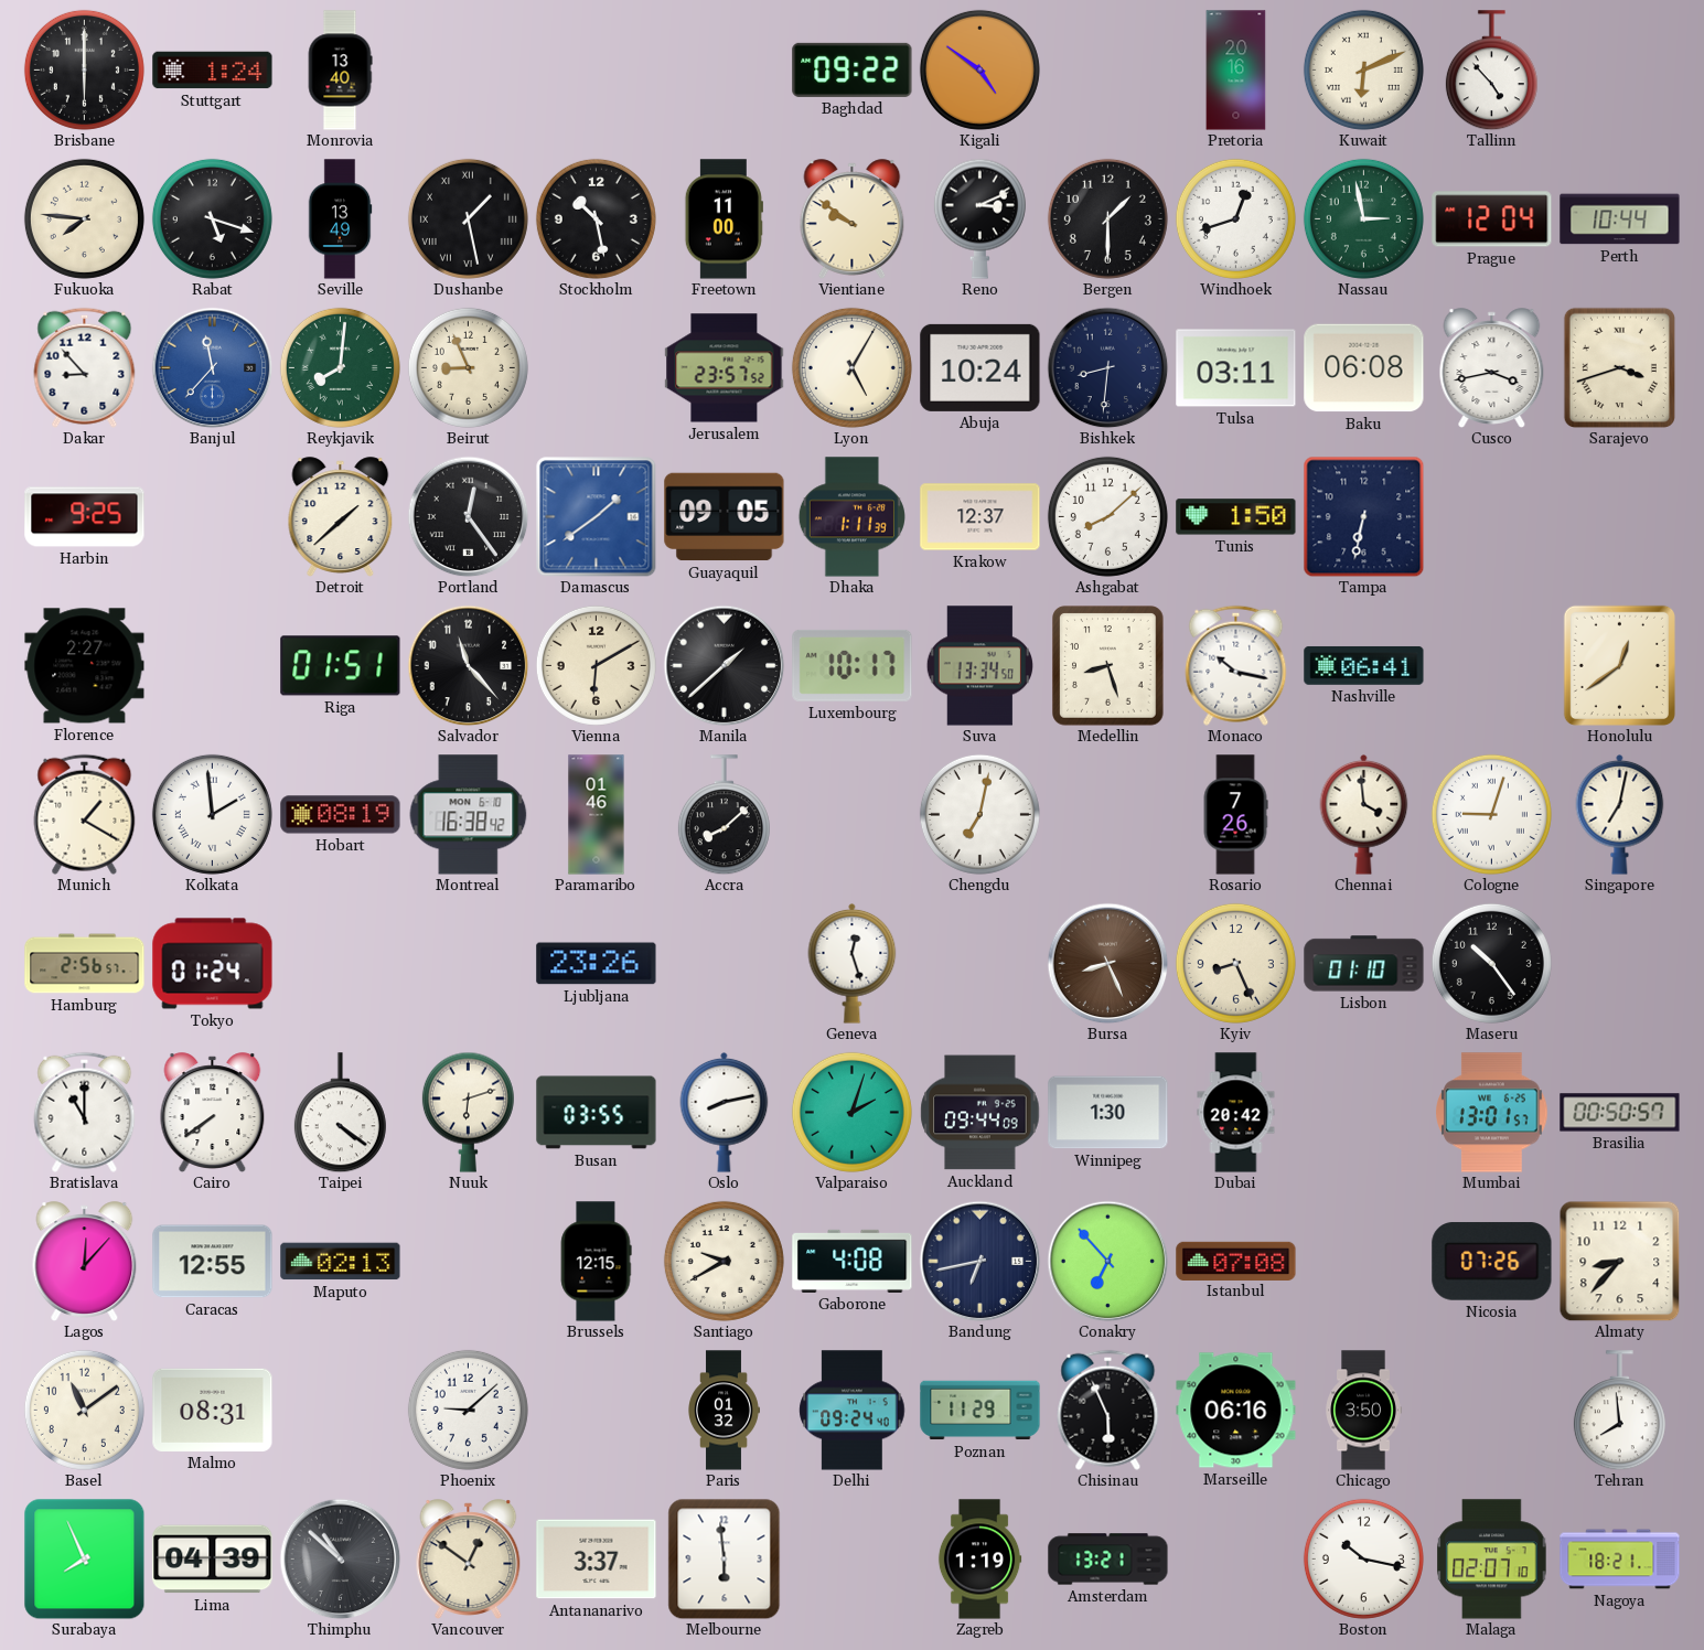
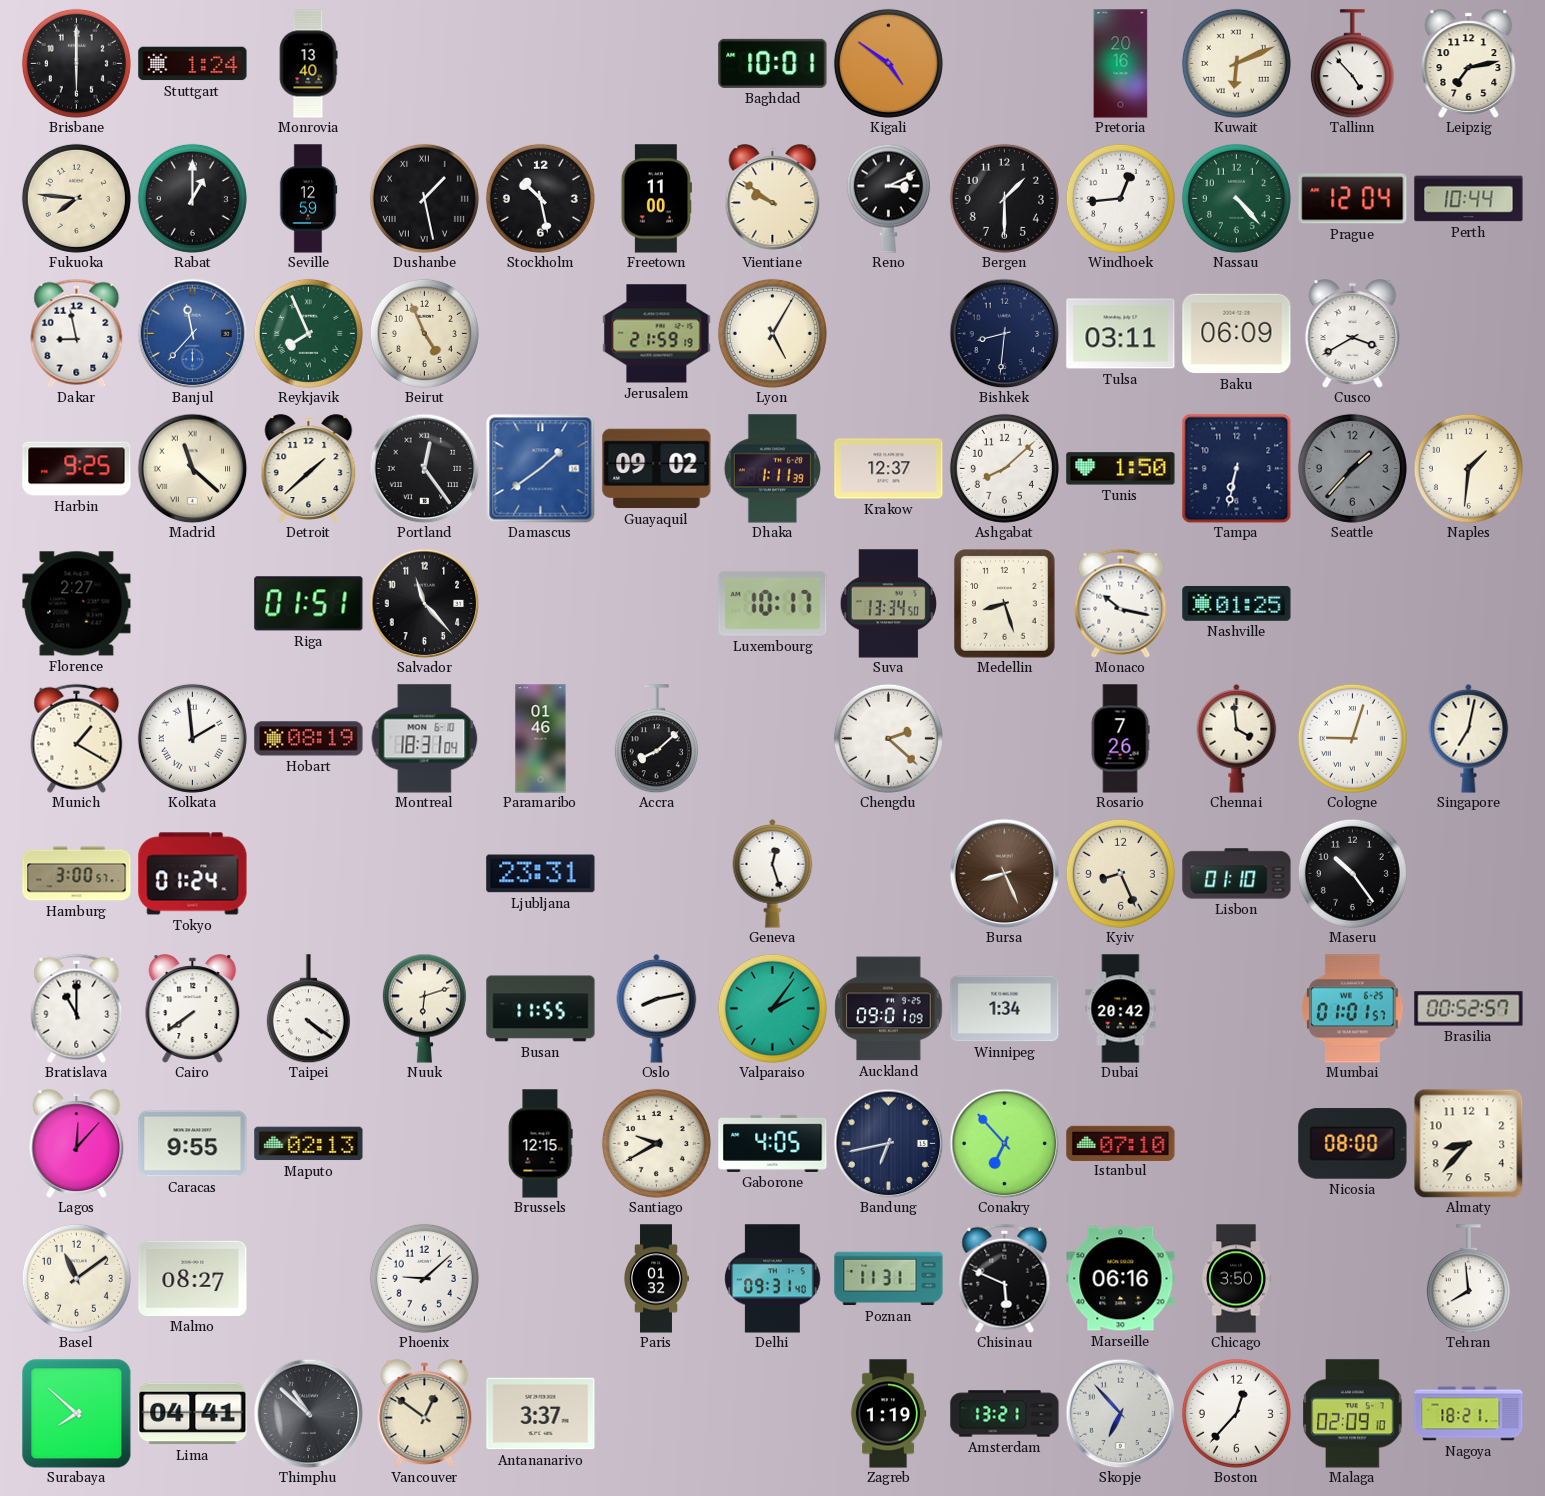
Baghdad: 09:22 -> 10:01 (773, 63)
Leipzig: none -> 7:13 (1469, 64)
Rabat: 5:18 -> 1:00 (192, 198)
Seville: 13:49 -> 12:59 (308, 199)
Windhoek: 12:42 -> 12:44 (1120, 198)
Nassau: 2:58 -> 4:23 (1236, 198)
Dakar: 8:53 -> 8:58 (77, 333)
Reykjavik: 8:01 -> 7:56 (308, 333)
Beirut: 8:56 -> 4:56 (424, 333)
Jerusalem: 23:57 -> 21:59 (657, 334)
Abuja: 10:24 -> none (980, 367)
Baku: 06:08 -> 06:09 (1237, 334)
Cusco: 3:43 -> 3:40 (1353, 334)
Sarajevo: 3:42 -> none (1619, 367)
Madrid: none -> 11:22 (192, 468)
Guayaquil: 09:05 -> 09:02 (657, 469)
Seattle: none -> 1:37 (1352, 468)
Naples: none -> 1:31 (1468, 468)
Vienna: 6:10 -> none (596, 665)
Manila: 1:38 -> none (724, 665)
Nashville: 06:41 -> 01:25 (1237, 603)
Honolulu: 12:39 -> none (1619, 665)
Montreal: 16:38 -> 18:31 (425, 739)
Chengdu: 7:02 -> 2:22 (888, 738)
Hamburg: 2:56 -> 3:00 (77, 874)
Ljubljana: 23:26 -> 23:31 (541, 874)
Busan: 03:55 -> 11:55 (541, 1009)
Valparaiso: 2:03 -> 2:06 (772, 1008)
Auckland: 09:44 -> 09:01 (889, 1009)
Winnipeg: 1:30 -> 1:34 (1005, 1009)
Mumbai: 13:01 -> 01:01 (1353, 1009)
Brasilia: 00:50 -> 00:52 (1469, 1009)
Caracas: 12:55 -> 9:55 (193, 1144)
Gaborone: 4:08 -> 4:05 (773, 1143)
Istanbul: 07:08 -> 07:10 (1121, 1143)
Nicosia: 07:26 -> 08:00 (1353, 1144)
Malmo: 08:31 -> 08:27 (193, 1278)
Delhi: 09:24 -> 09:31 (773, 1279)
Poznan: 11:29 -> 11:31 (889, 1279)
Chisinau: 5:56 -> 5:49 (1005, 1278)
Surabaya: 7:56 -> 7:52 (76, 1413)
Lima: 04:39 -> 04:41 (193, 1414)
Melbourne: 5:59 -> none (725, 1558)
Skopje: none -> 6:53 (1120, 1413)
Boston: 10:17 -> 12:37 (1236, 1413)
Malaga: 02:07 -> 02:09 (1353, 1414)
